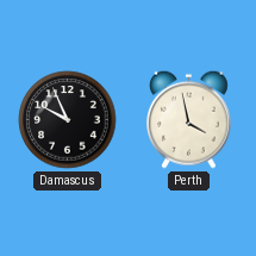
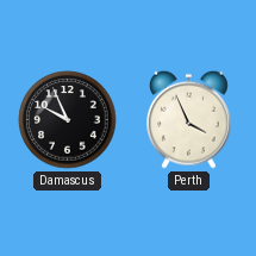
Perth: 3:58 -> 3:56 (189, 119)
